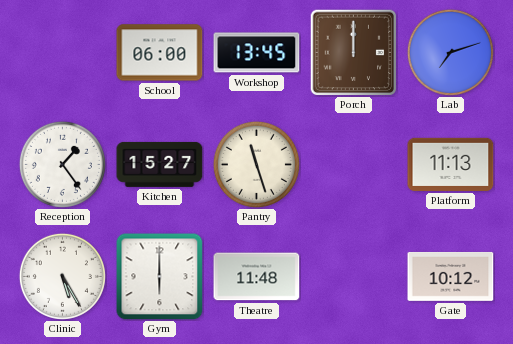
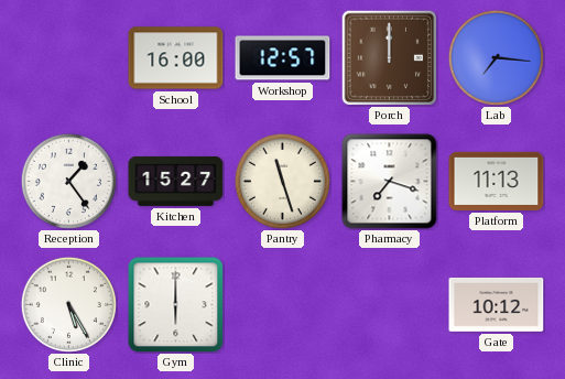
School: 06:00 -> 16:00 (176, 58)
Workshop: 13:45 -> 12:57 (283, 58)
Lab: 7:12 -> 7:16 (496, 57)
Pharmacy: none -> 7:18 (390, 182)
Theatre: 11:48 -> none (257, 277)
